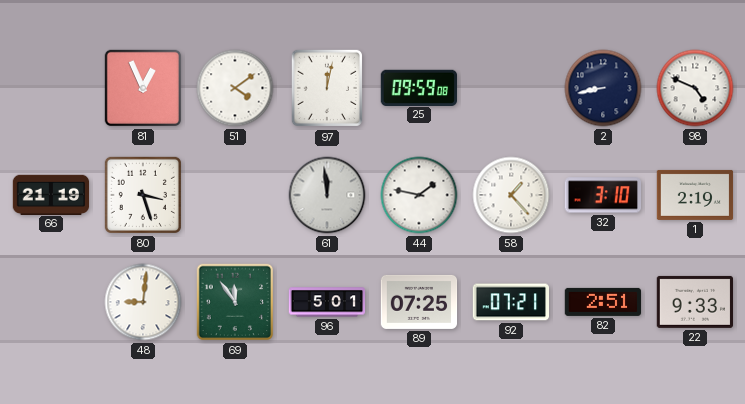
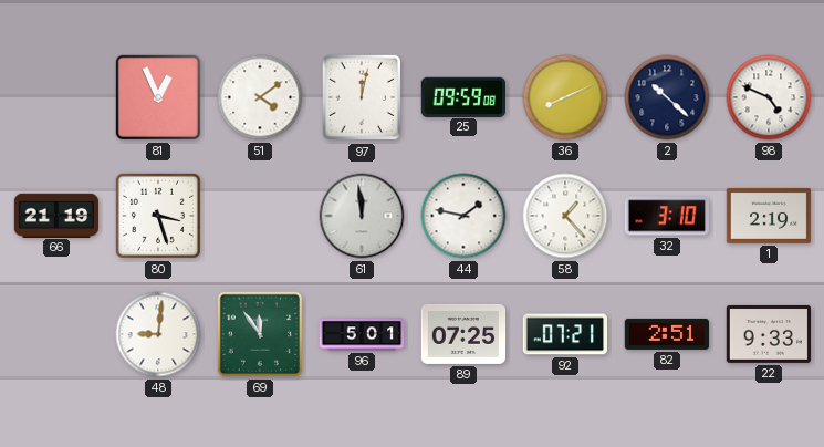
36: none -> 8:11 (565, 97)
2: 8:43 -> 10:22 (667, 97)
